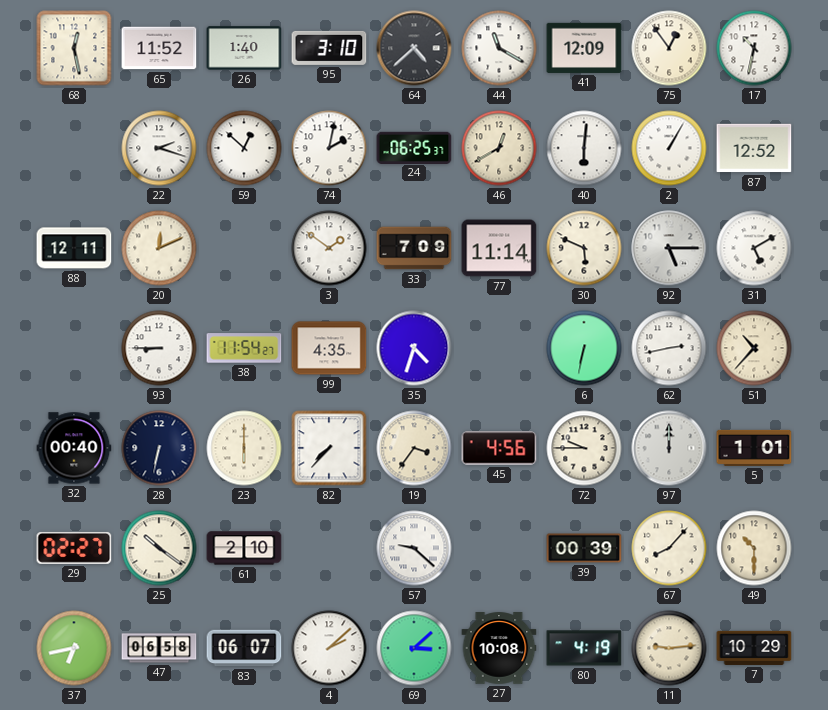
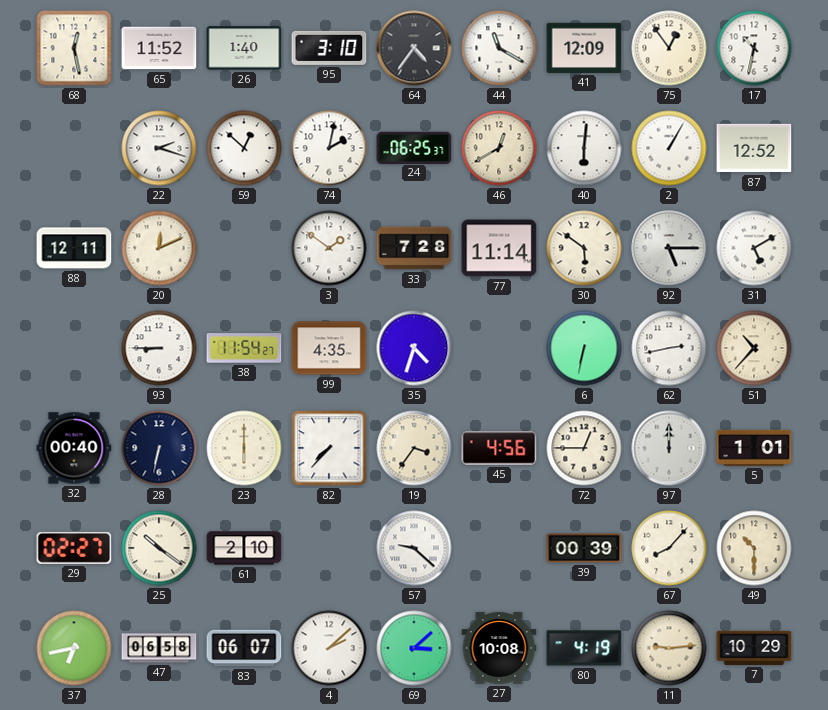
64: 4:38 -> 4:36 (414, 48)
33: 7:09 -> 7:28 (414, 248)
30: 5:49 -> 5:51 (584, 248)
72: 9:45 -> 12:45 (584, 448)
